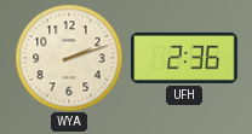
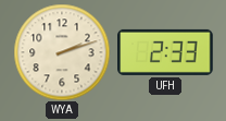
UFH: 2:36 -> 2:33 (165, 52)
